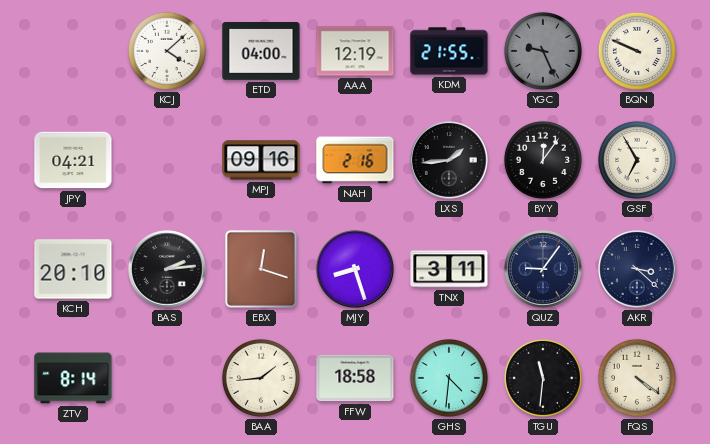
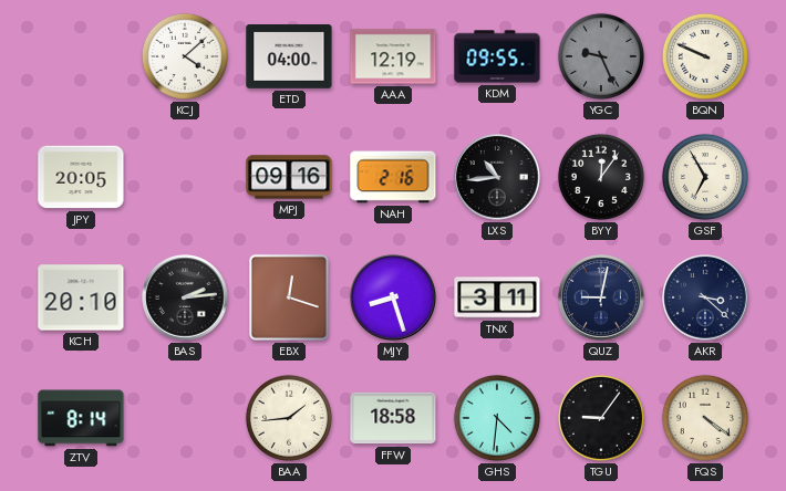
KDM: 21:55 -> 09:55 (497, 56)
JPY: 04:21 -> 20:05 (81, 177)
LXS: 1:44 -> 10:44 (497, 177)
QUZ: 9:06 -> 9:02 (601, 297)
TGU: 11:31 -> 9:06 (601, 418)
